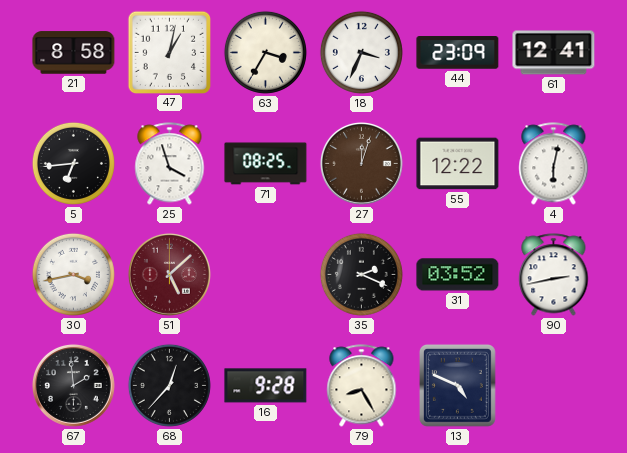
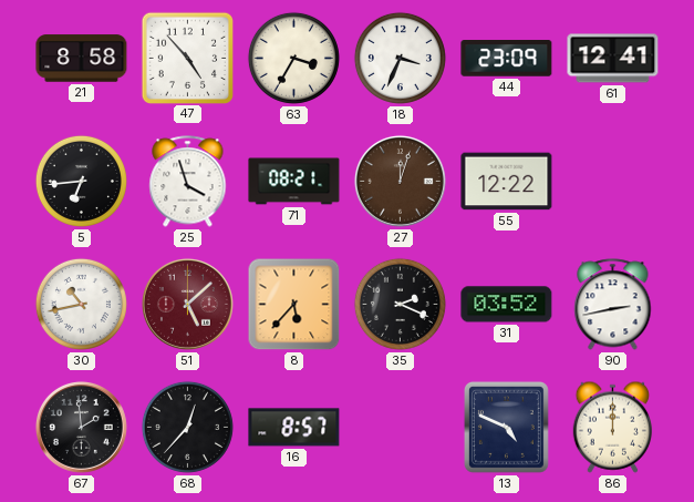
47: 1:02 -> 4:53 (187, 58)
71: 08:25 -> 08:21 (294, 182)
4: 6:02 -> none (554, 164)
30: 3:43 -> 10:43 (81, 304)
8: none -> 5:37 (294, 305)
16: 9:28 -> 8:57 (294, 428)
79: 8:25 -> none (362, 386)
86: none -> 12:00 (612, 427)
